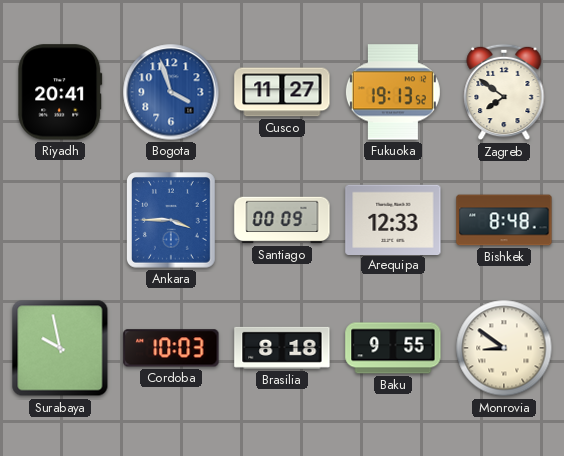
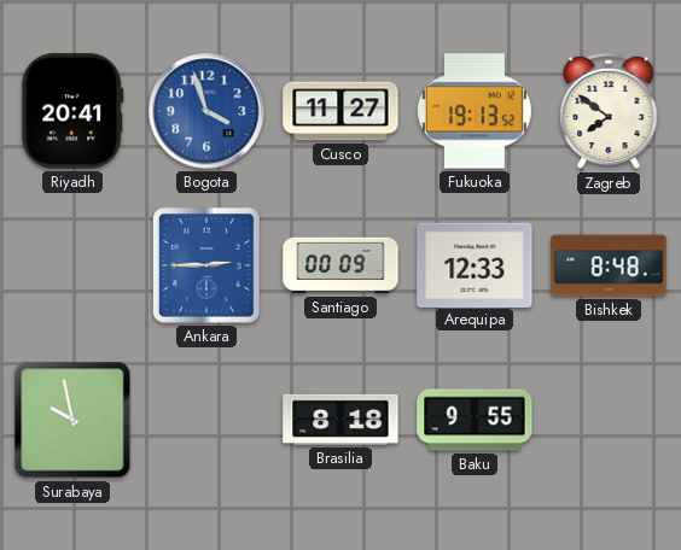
Ankara: 3:45 -> 2:45 (208, 267)
Cordoba: 10:03 -> none (171, 348)
Monrovia: 8:51 -> none (504, 348)
